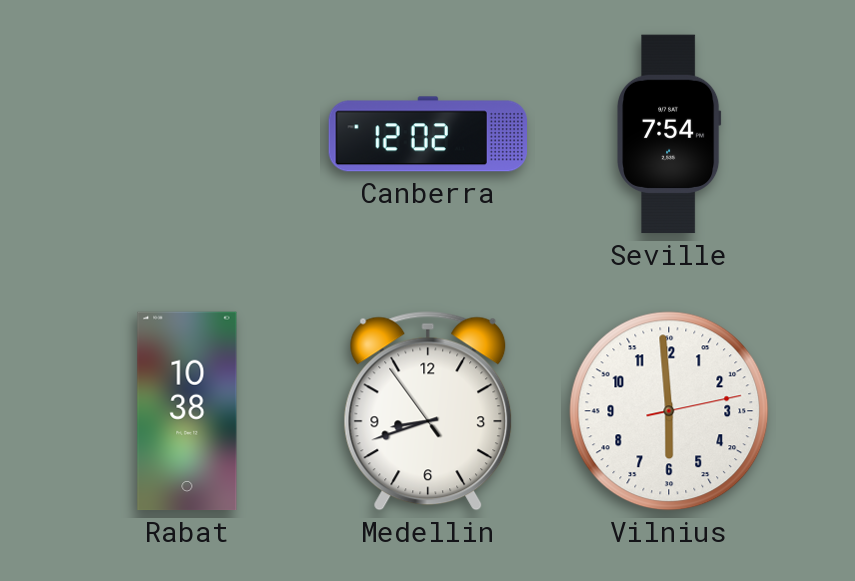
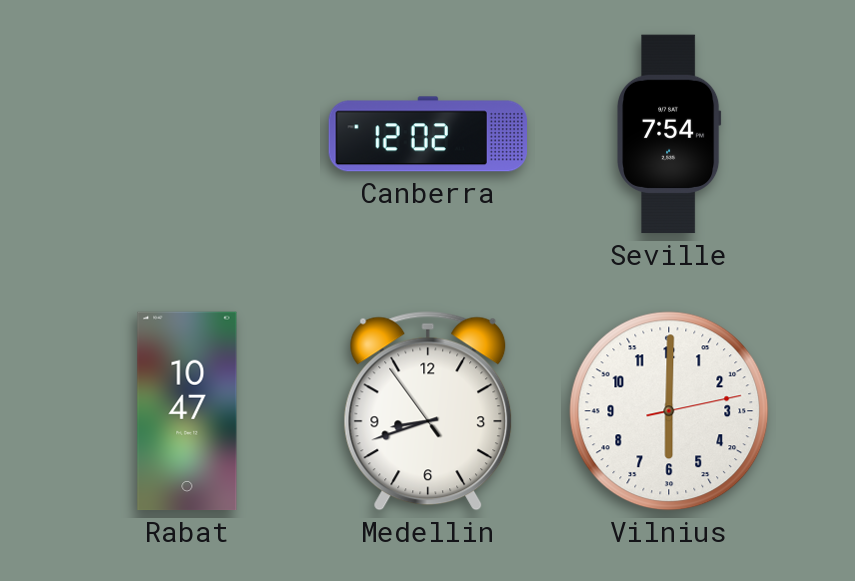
Rabat: 10:38 -> 10:47 (187, 411)
Vilnius: 5:59 -> 6:00 (669, 411)
